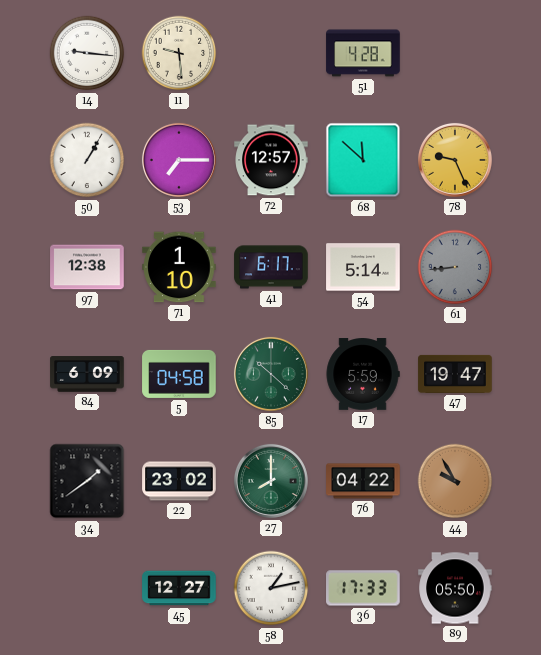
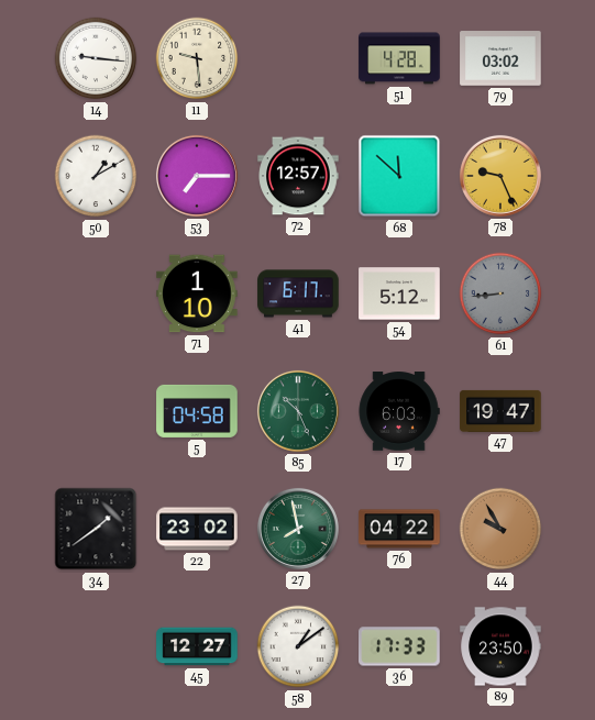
79: none -> 03:02 (500, 58)
50: 1:05 -> 1:10 (96, 176)
97: 12:38 -> none (87, 267)
54: 5:14 -> 5:12 (399, 293)
84: 6:09 -> none (87, 374)
85: 10:22 -> 10:26 (298, 411)
17: 5:59 -> 6:03 (399, 411)
27: 8:00 -> 7:58 (298, 529)
58: 1:13 -> 1:09 (298, 646)
89: 05:50 -> 23:50 (500, 646)
